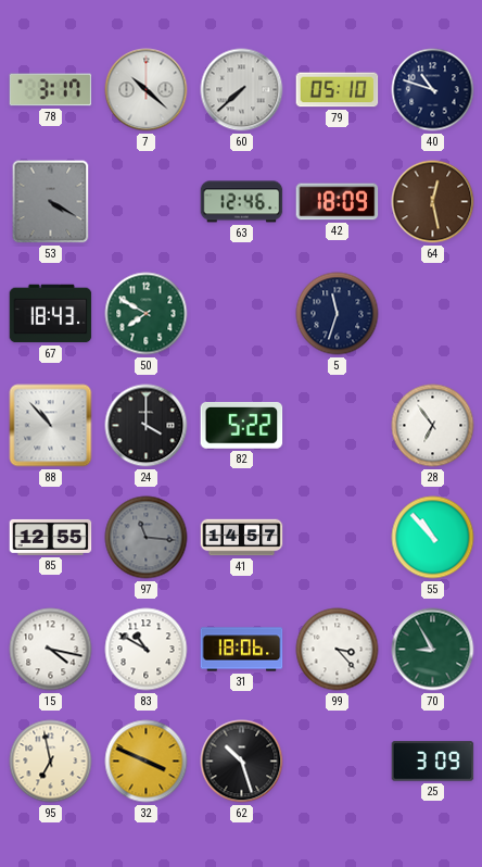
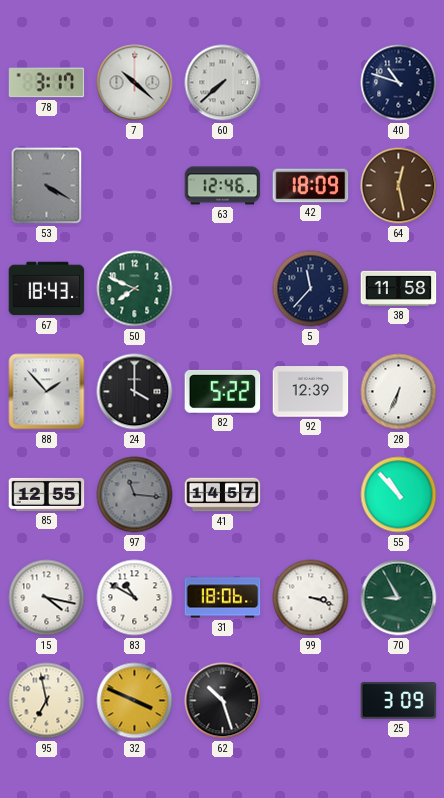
79: 05:10 -> none (338, 90)
50: 7:50 -> 7:49 (135, 289)
5: 11:33 -> 11:37 (311, 289)
38: none -> 11:58 (399, 288)
88: 10:53 -> 1:53 (47, 392)
92: none -> 12:39 (311, 392)
28: 6:54 -> 6:34 (399, 392)
99: 3:23 -> 3:18 (311, 598)
